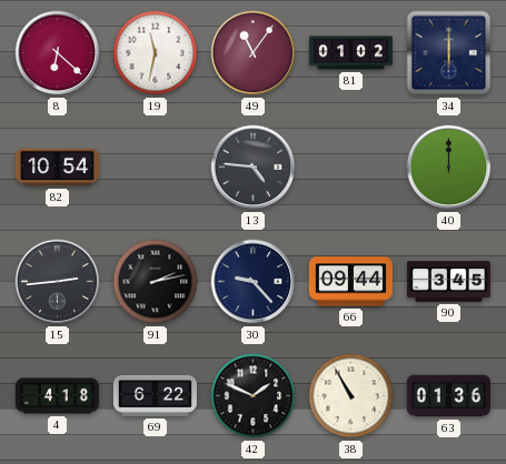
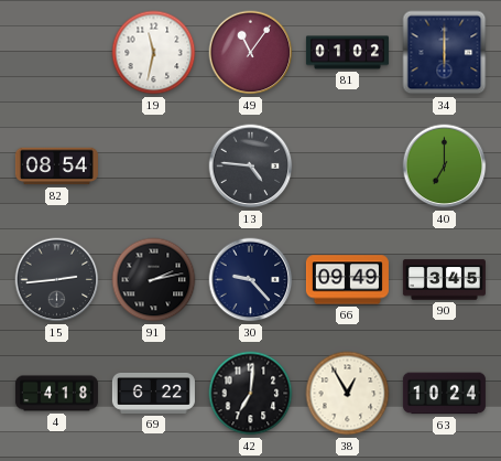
8: 6:22 -> none (58, 53)
82: 10:54 -> 08:54 (56, 167)
40: 12:00 -> 7:00 (445, 167)
66: 09:44 -> 09:49 (347, 280)
42: 1:49 -> 7:01 (251, 394)
38: 10:55 -> 12:55 (348, 394)
63: 01:36 -> 10:24 (444, 394)
